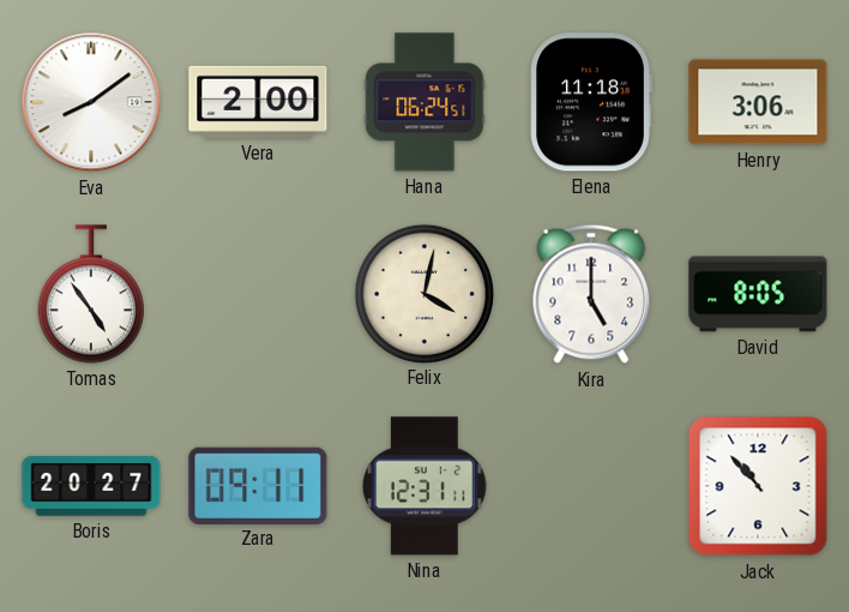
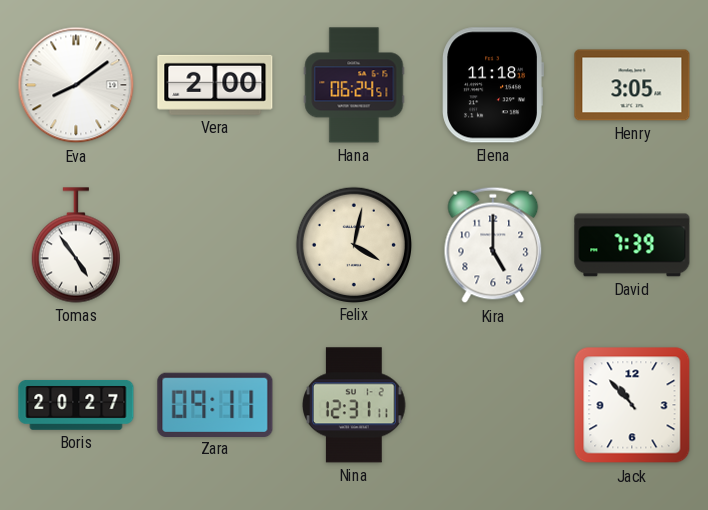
Henry: 3:06 -> 3:05 (632, 85)
David: 8:05 -> 7:39 (632, 245)
